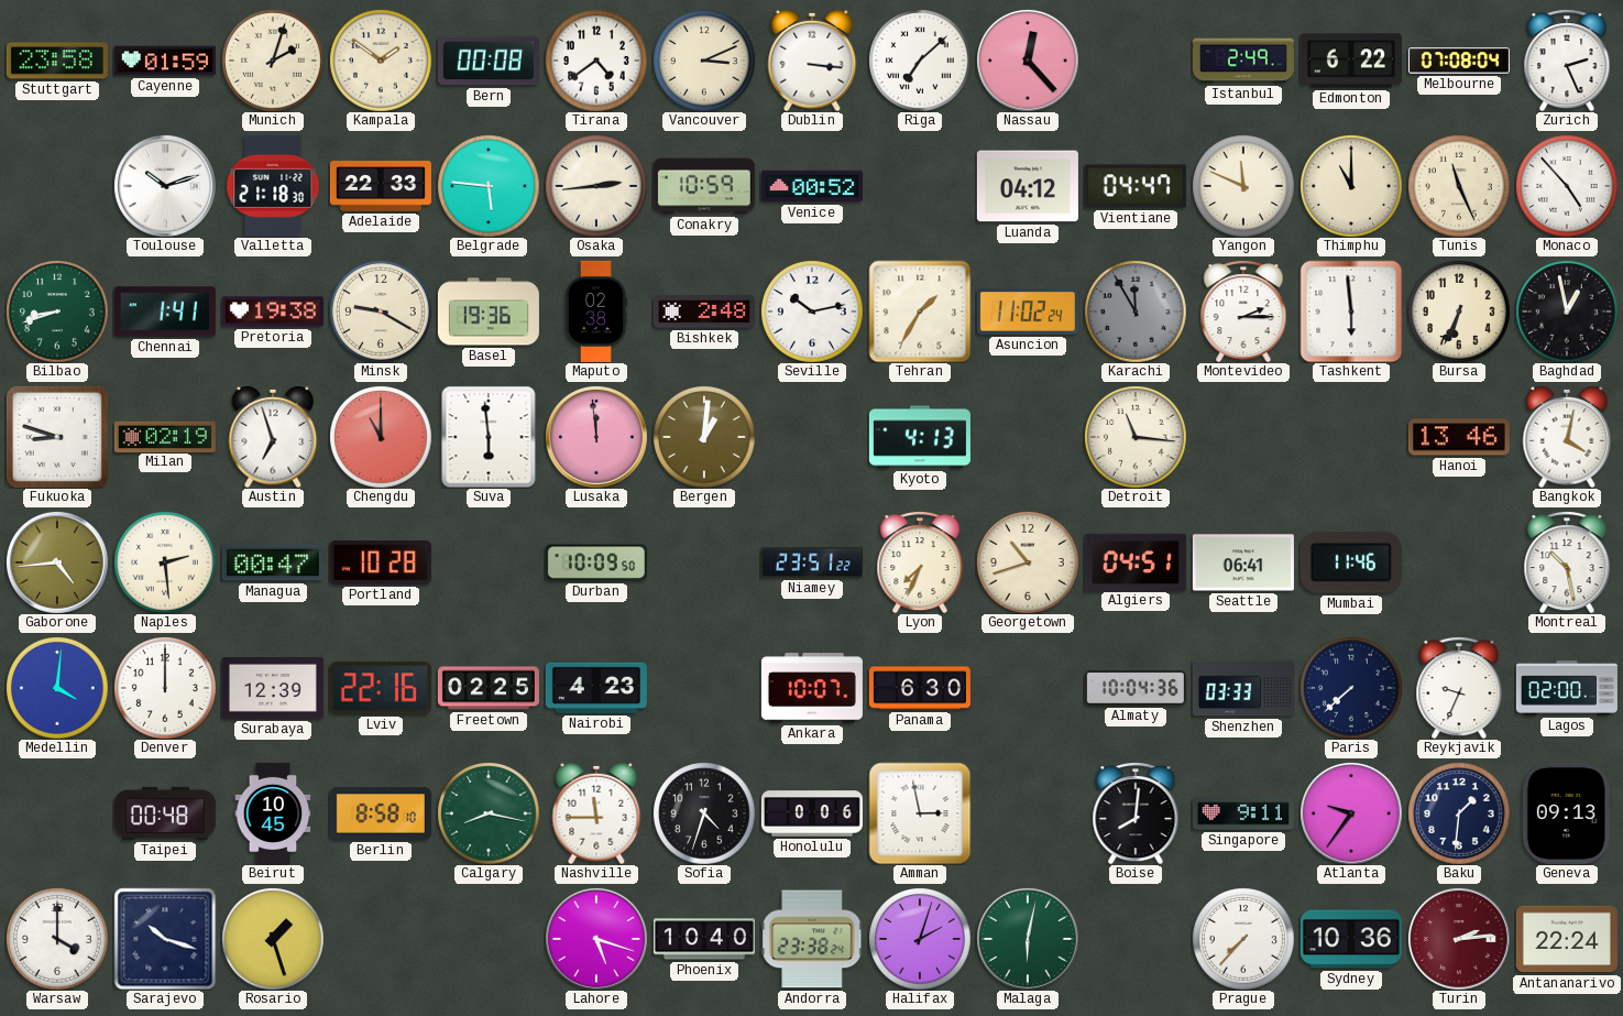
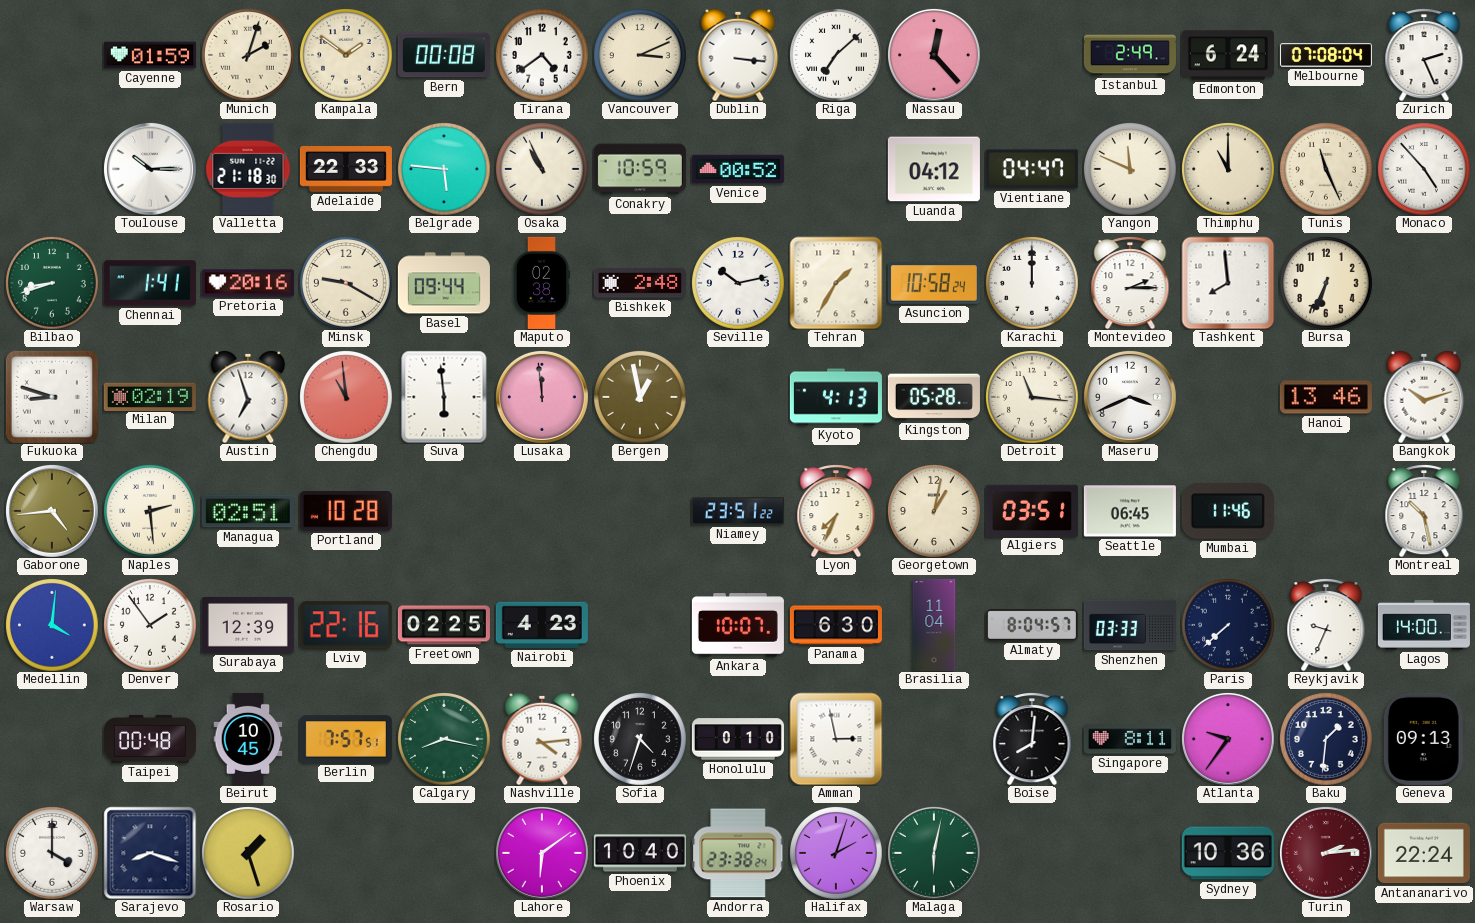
Stuttgart: 23:58 -> none (57, 61)
Edmonton: 6:22 -> 6:24 (1228, 55)
Toulouse: 10:12 -> 10:15 (150, 169)
Osaka: 2:44 -> 10:56 (542, 169)
Pretoria: 19:38 -> 20:16 (248, 283)
Basel: 19:36 -> 09:44 (444, 283)
Asuncion: 11:02 -> 10:58 (934, 283)
Karachi: 11:55 -> 12:00 (1032, 283)
Karachi dial: grey -> white (1032, 283)
Tashkent: 5:59 -> 7:59 (1228, 283)
Baghdad: 12:58 -> none (1567, 312)
Chengdu: 11:00 -> 10:59 (346, 397)
Bergen: 1:01 -> 12:58 (640, 397)
Kingston: none -> 05:28 (934, 397)
Maseru: none -> 3:41 (1130, 397)
Bangkok: 4:02 -> 10:12 (1424, 397)
Managua: 00:47 -> 02:51 (248, 511)
Durban: 10:09 -> none (596, 562)
Georgetown: 10:42 -> 1:02 (934, 511)
Algiers: 04:51 -> 03:51 (1032, 510)
Seattle: 06:41 -> 06:45 (1130, 511)
Denver: 12:00 -> 1:54 (150, 625)
Brasilia: none -> 11:04 (934, 625)
Almaty: 10:04 -> 8:04 (1032, 625)
Lagos: 02:00 -> 14:00 (1424, 625)
Berlin: 8:58 -> 7:57 (346, 739)
Nashville: 11:45 -> 4:14 (542, 739)
Honolulu: 0:06 -> 0:10 (738, 739)
Singapore: 9:11 -> 8:11 (1130, 739)
Sarajevo: 10:18 -> 8:18 (150, 853)
Lahore: 5:18 -> 6:09 (542, 853)
Prague: 7:37 -> none (1243, 939)
